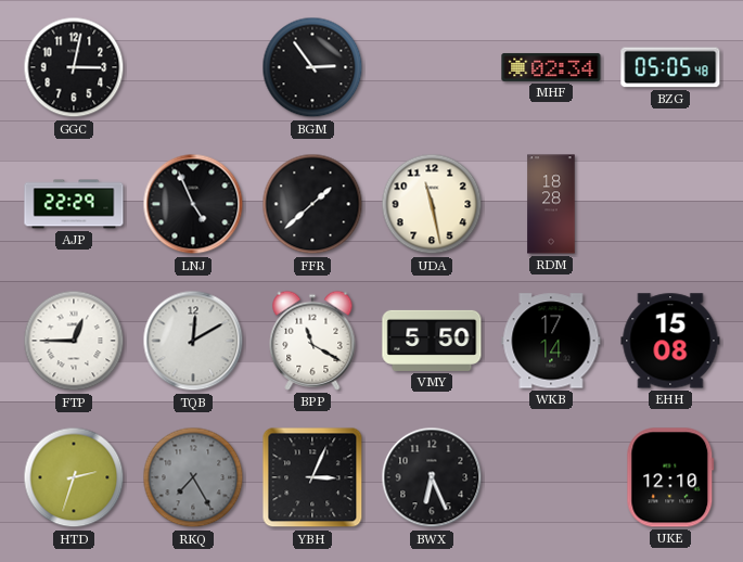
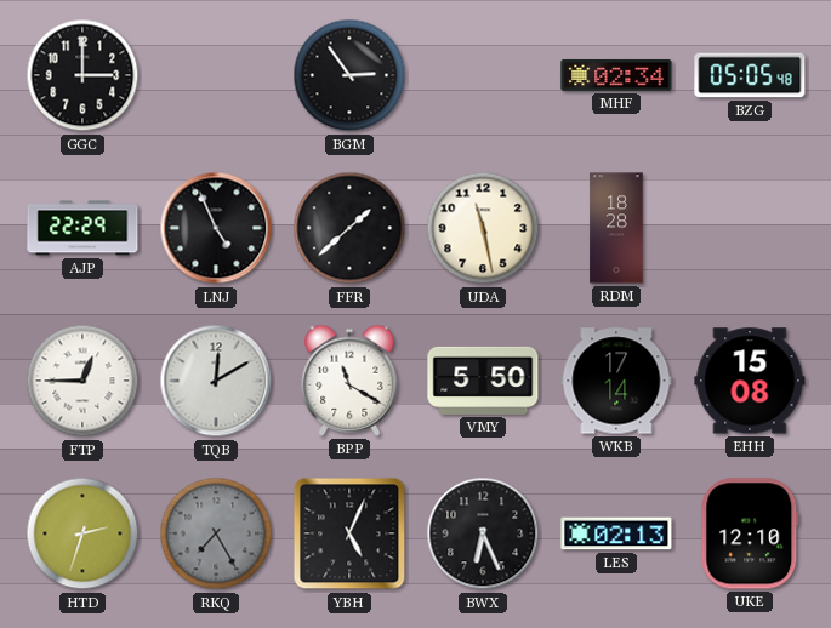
GGC: 3:02 -> 3:00 (82, 75)
YBH: 3:04 -> 5:04 (349, 533)
LES: none -> 02:13 (616, 533)
